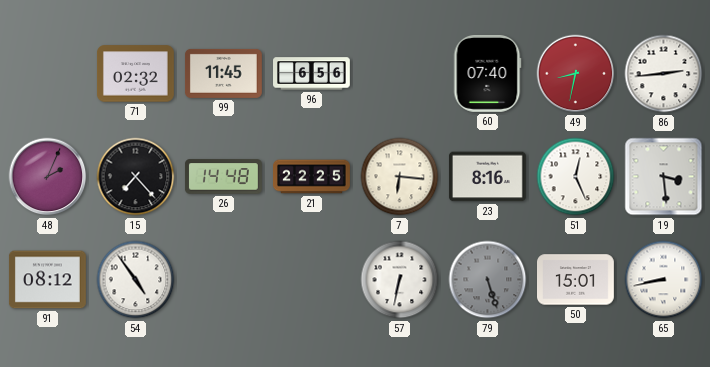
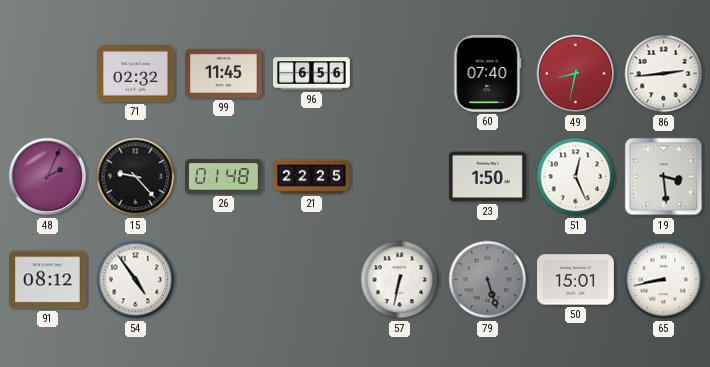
15: 7:23 -> 9:23 (136, 177)
26: 14:48 -> 01:48 (224, 177)
7: 6:16 -> none (400, 177)
23: 8:16 -> 1:50 (487, 177)
